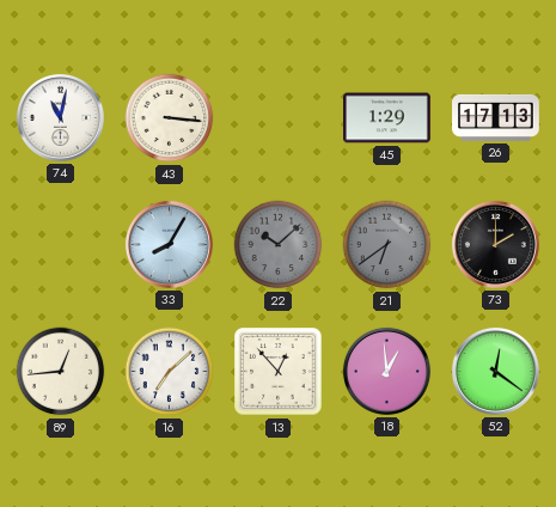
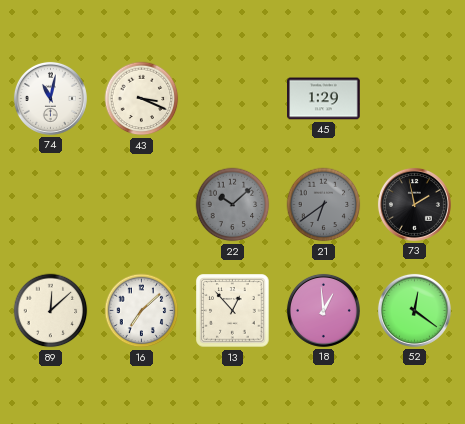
43: 3:16 -> 3:19 (142, 99)
26: 17:13 -> none (496, 117)
33: 8:05 -> none (169, 244)
73: 2:00 -> 1:58 (414, 204)
89: 12:44 -> 12:08 (51, 311)
